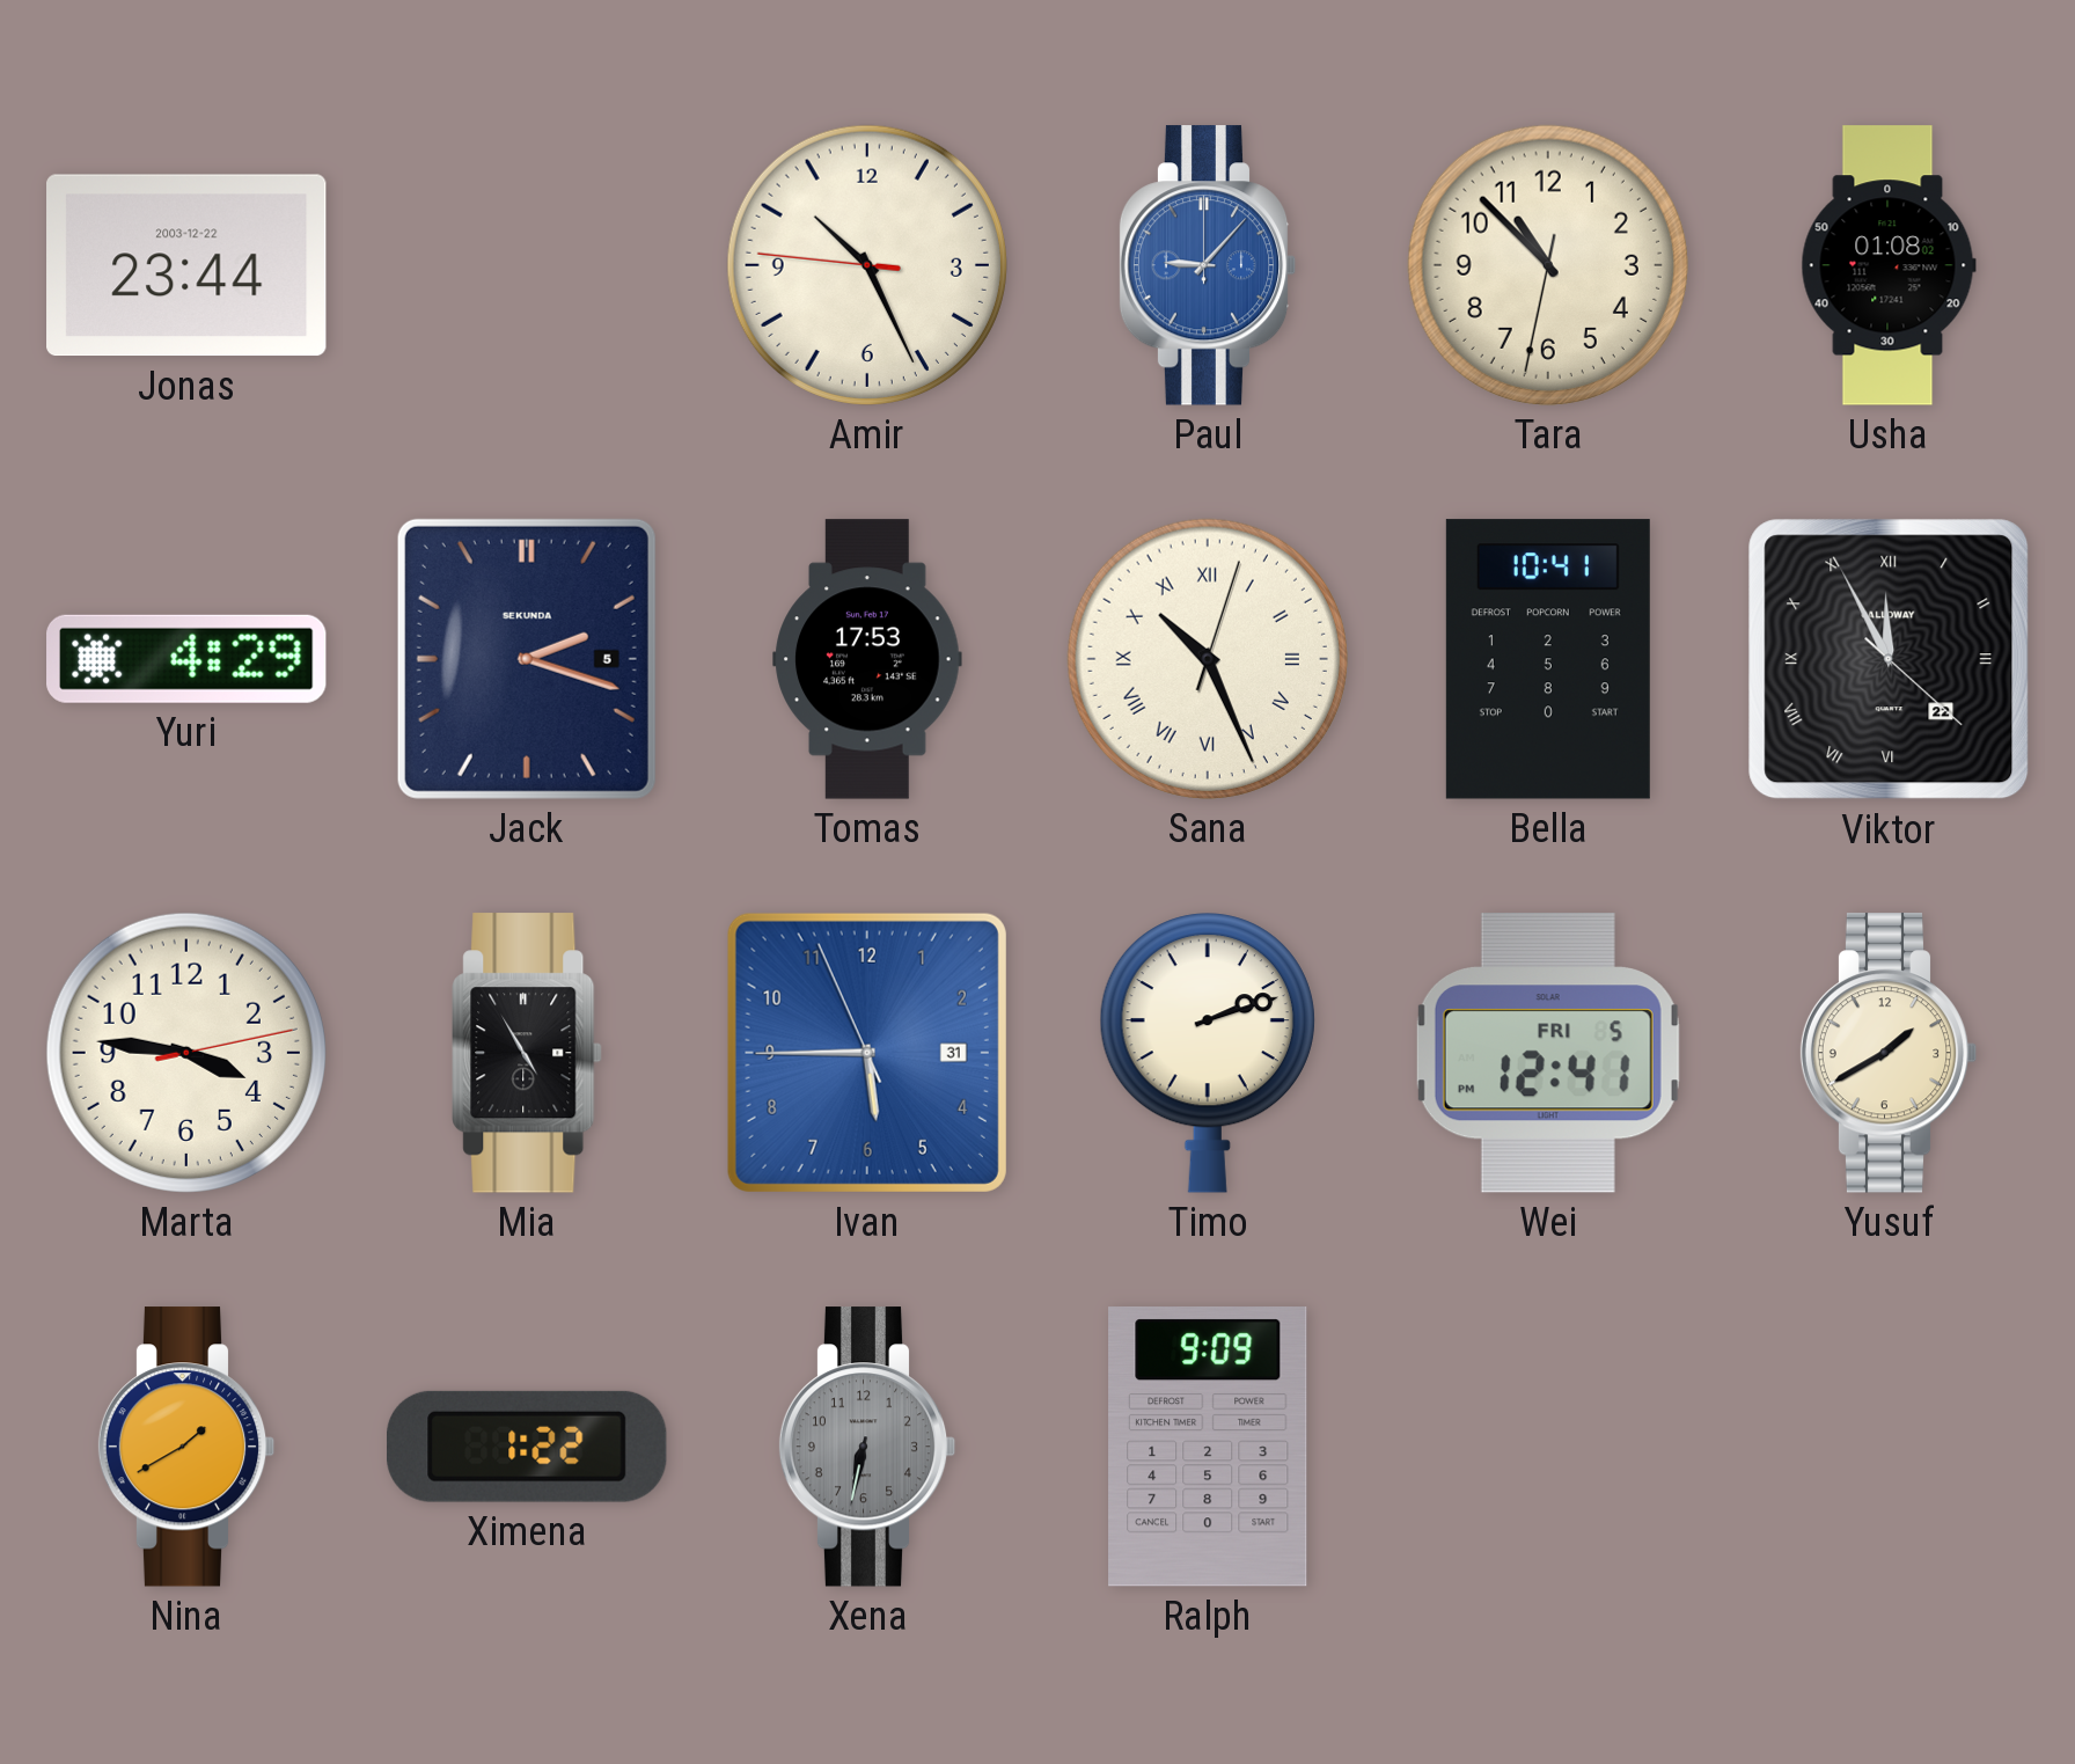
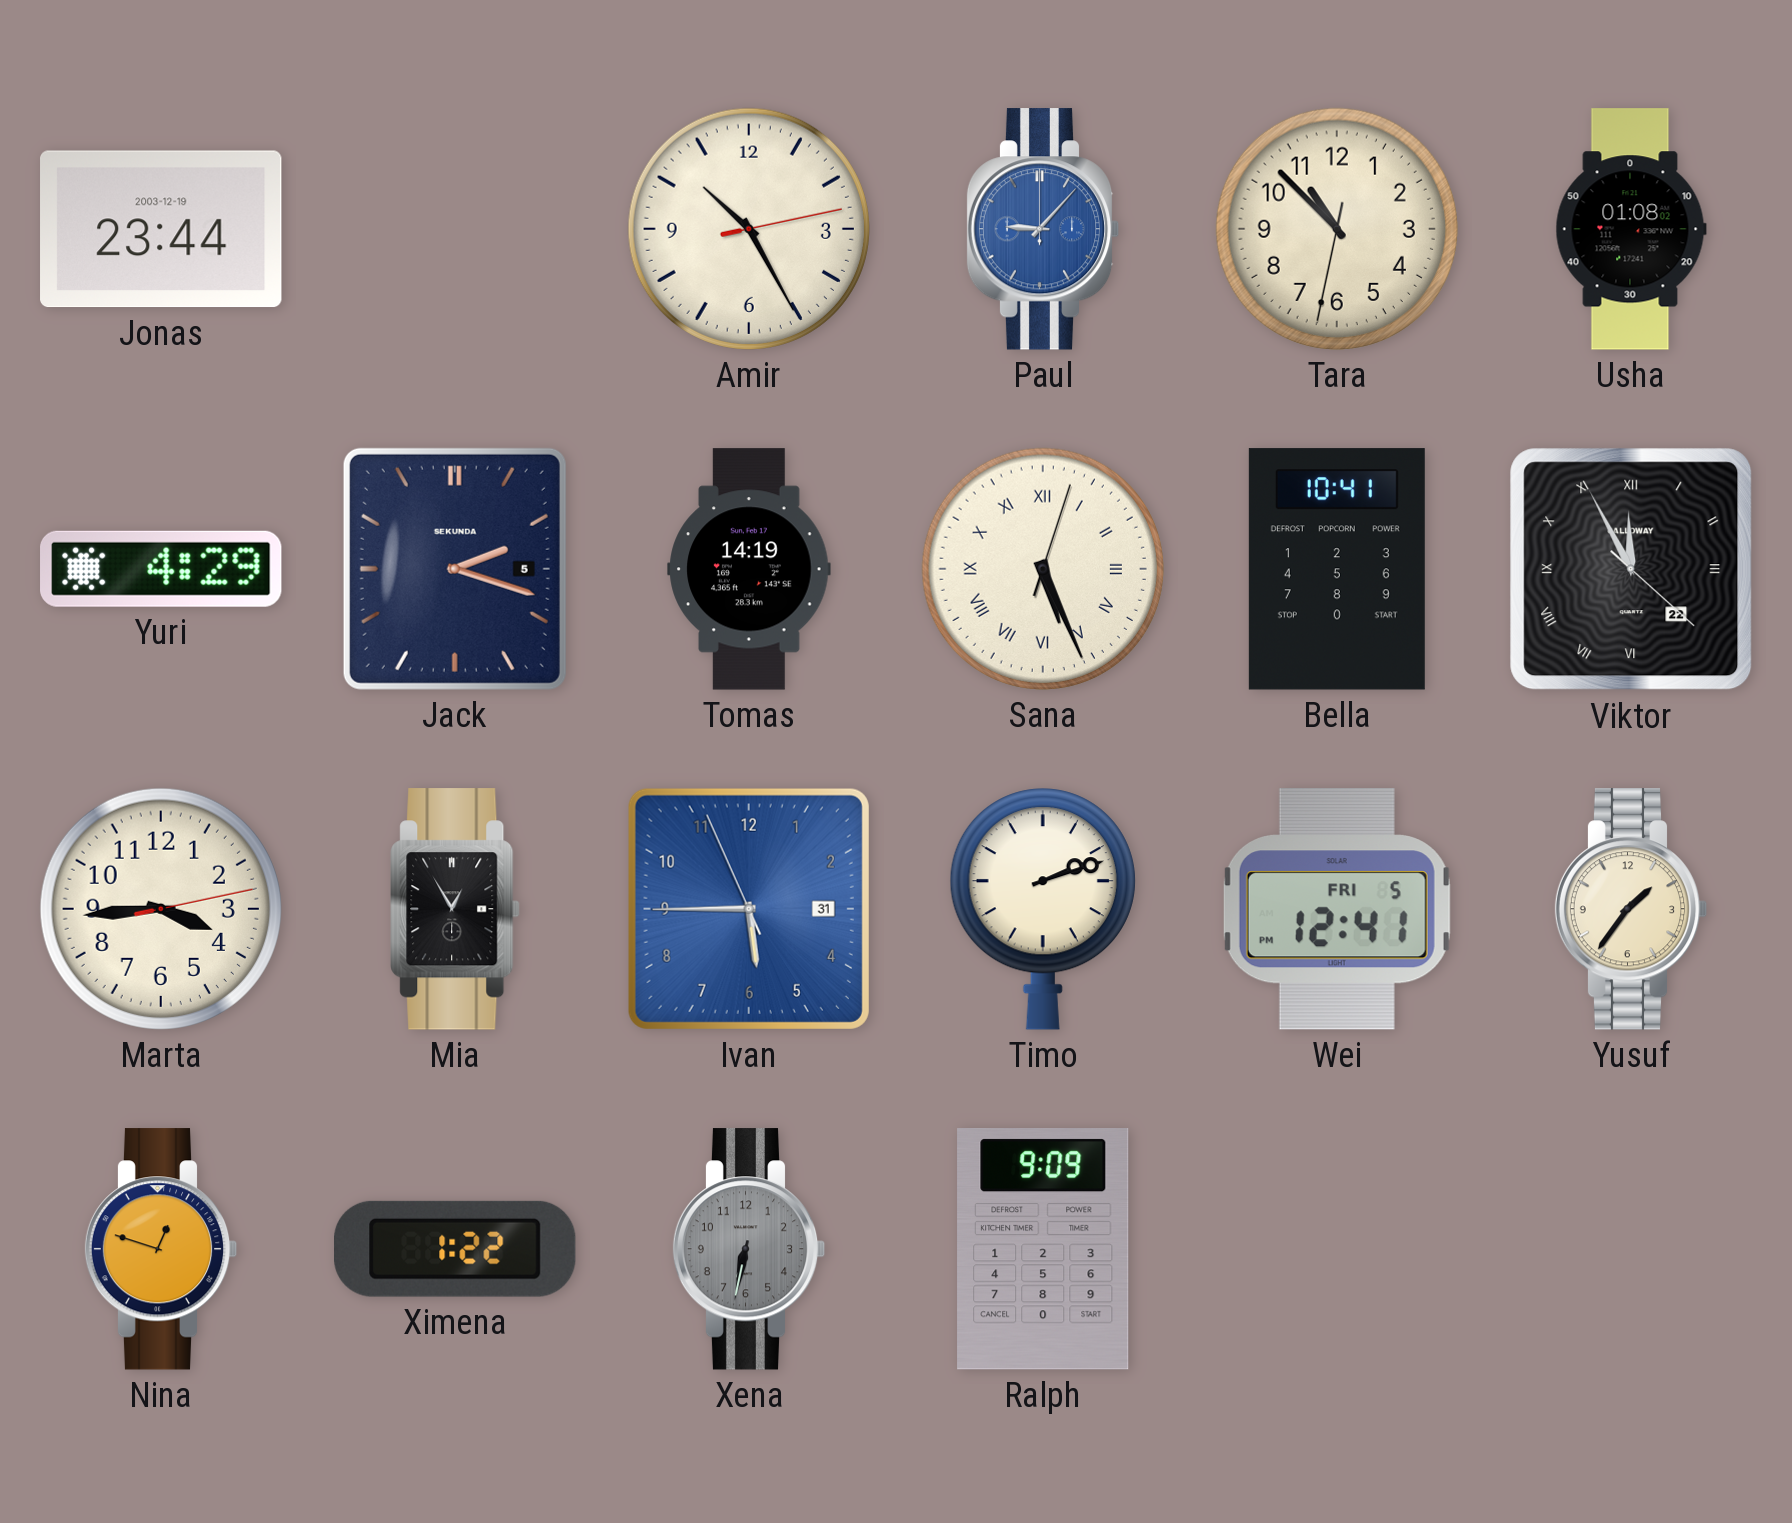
Jonas date: 2003-12-22 -> 2003-12-19 (161, 229)
Amir: 10:25:46 -> 10:25:13 (749, 229)
Tomas: 17:53 -> 14:19 (749, 569)
Sana: 10:26 -> 5:26 (1043, 569)
Marta: 3:46 -> 3:44 (161, 909)
Mia: 4:55 -> 12:55 (455, 909)
Yusuf: 1:40 -> 1:36 (1631, 909)
Nina: 1:40 -> 12:48 (161, 1249)
